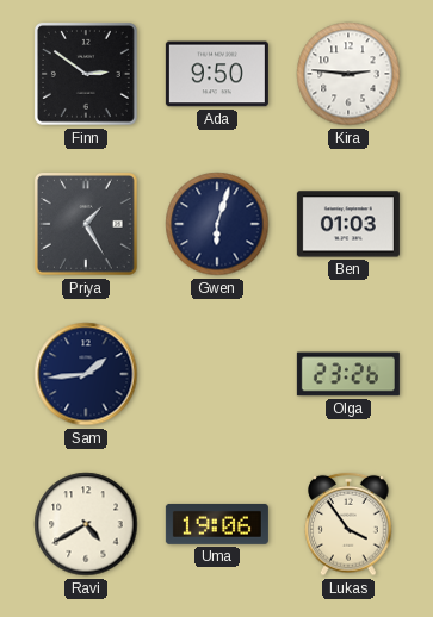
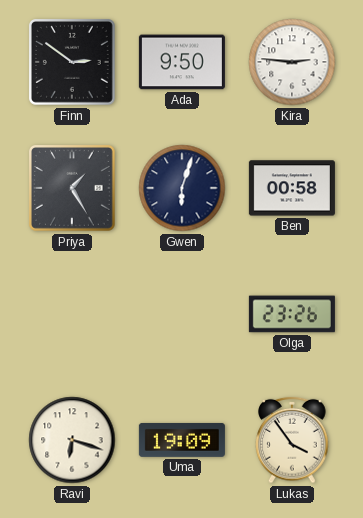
Ben: 01:03 -> 00:58 (292, 188)
Sam: 1:44 -> none (86, 374)
Ravi: 4:40 -> 6:18 (72, 440)
Uma: 19:06 -> 19:09 (182, 440)
